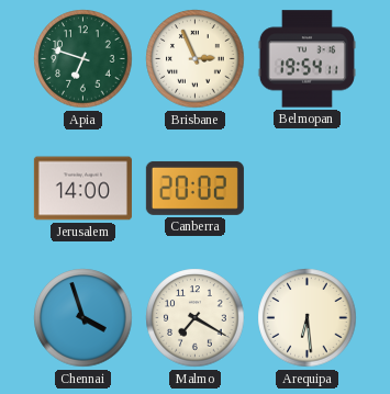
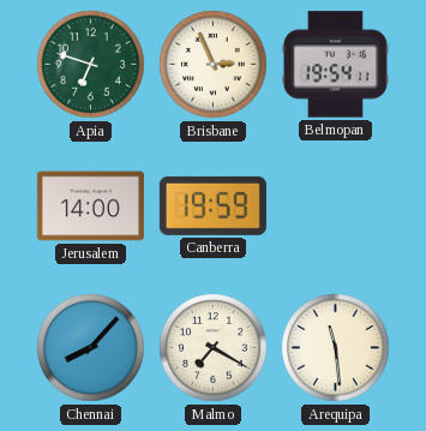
Canberra: 20:02 -> 19:59 (212, 205)
Chennai: 3:57 -> 8:07 (91, 348)
Arequipa: 6:29 -> 11:29 (336, 348)
